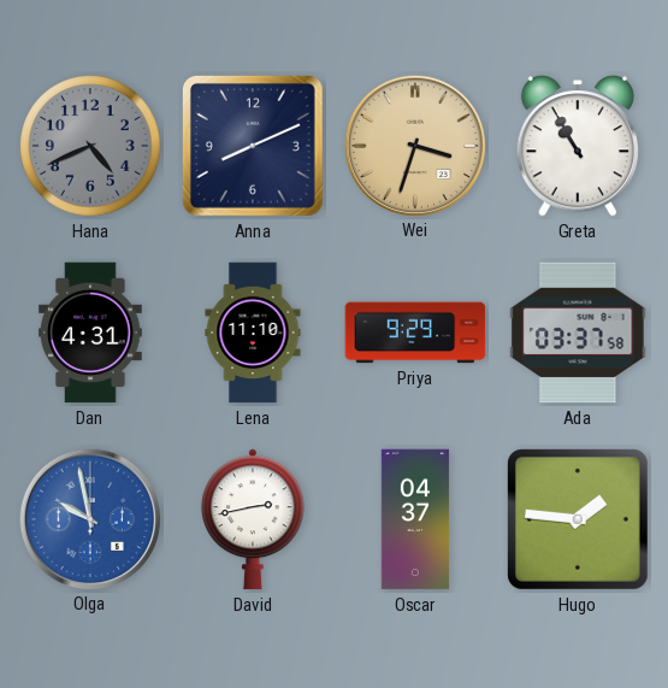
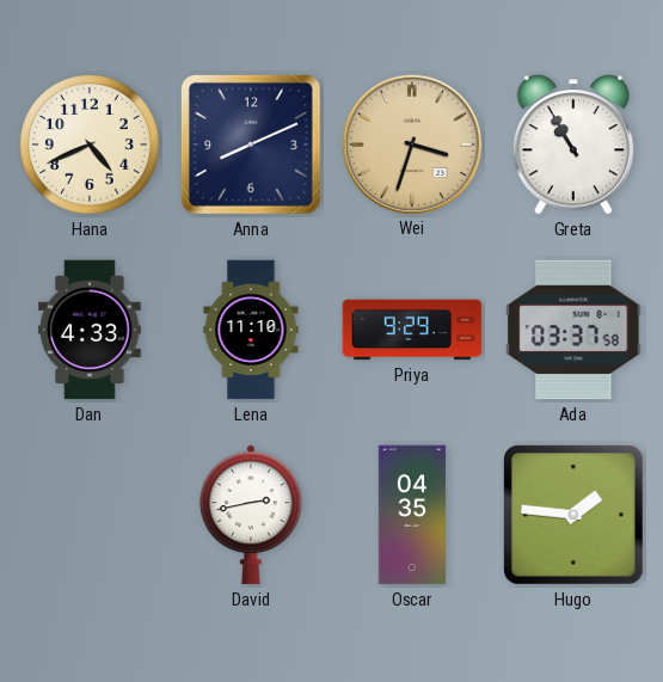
Hana dial: grey -> cream (90, 145)
Dan: 4:31 -> 4:33 (91, 330)
Olga: 9:58 -> none (89, 518)
Oscar: 04:37 -> 04:35 (412, 515)
